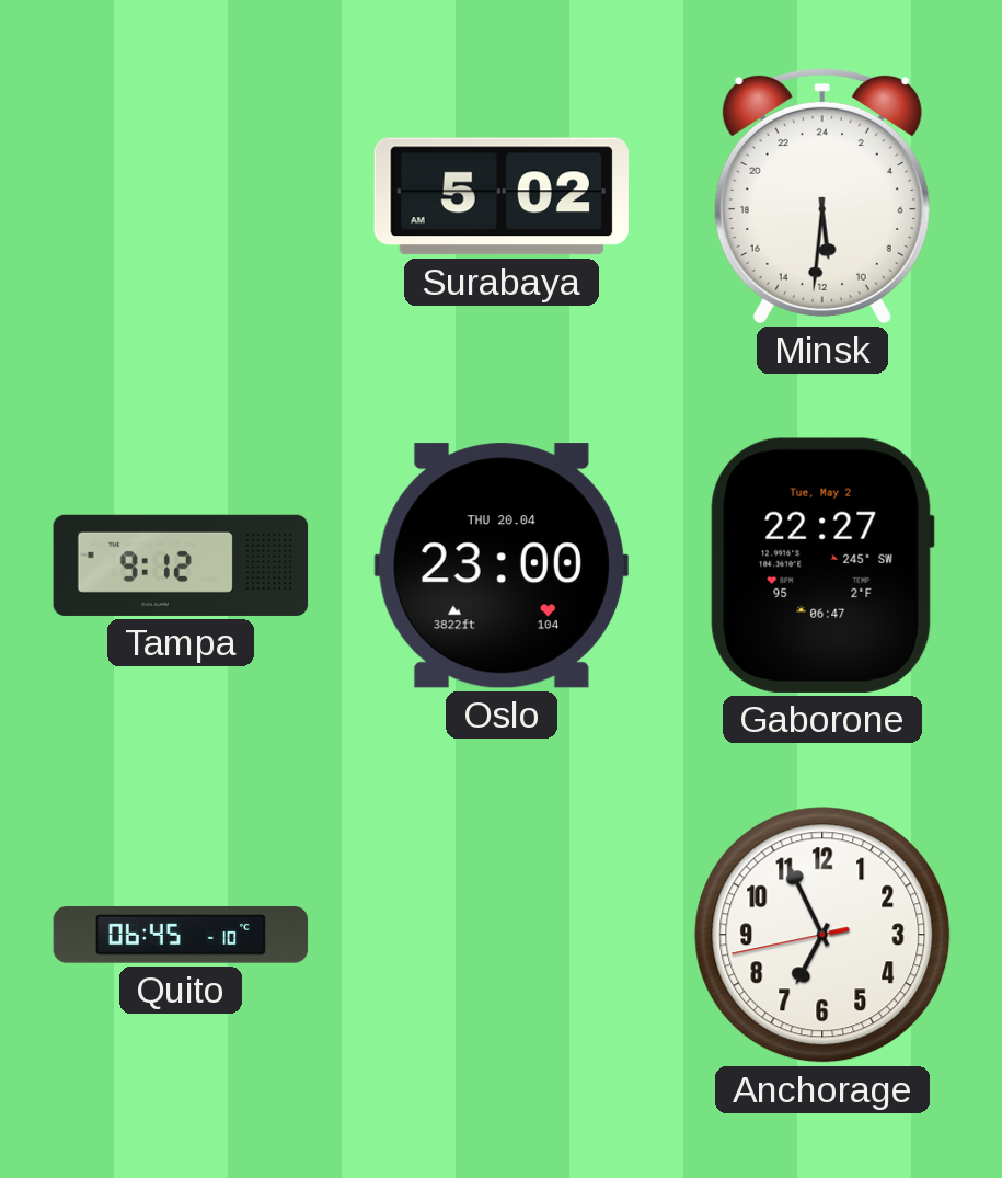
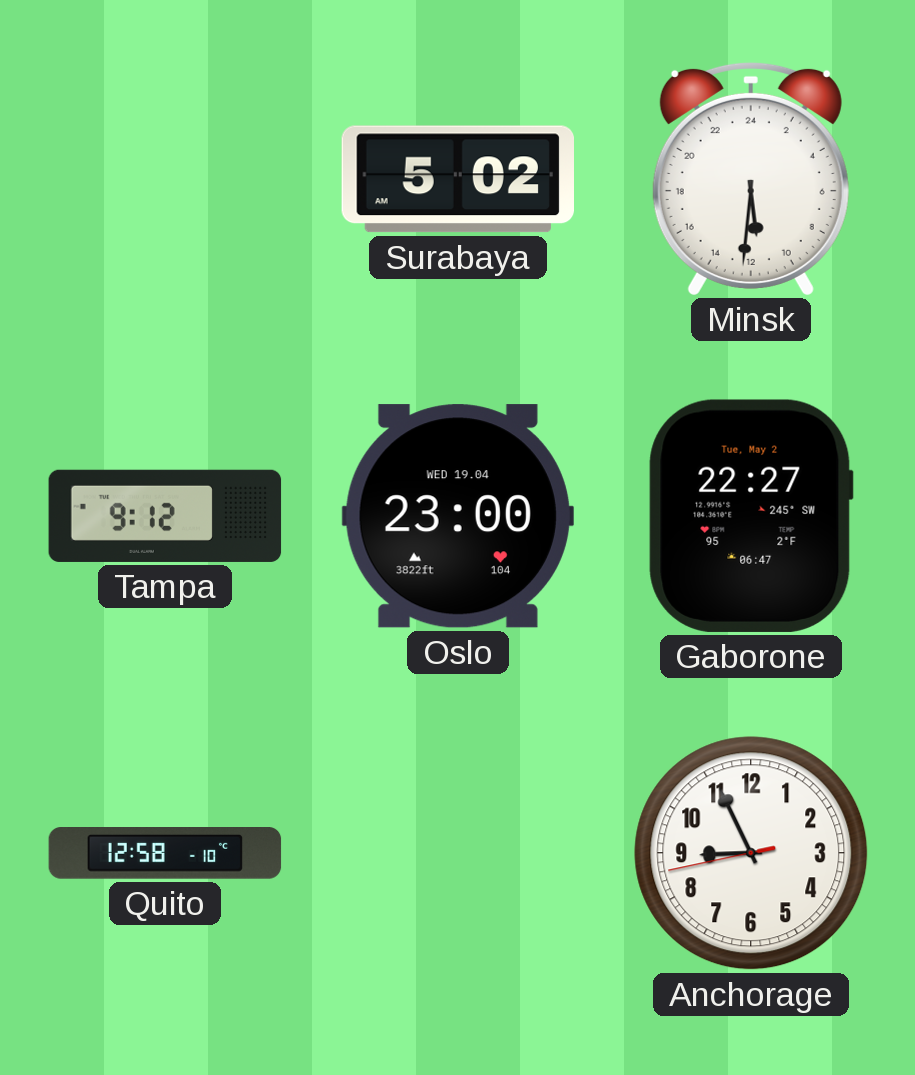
Oslo date: THU 20.04 -> WED 19.04 (458, 516)
Quito: 06:45 -> 12:58 (165, 854)
Anchorage: 6:55 -> 8:55 (751, 853)
